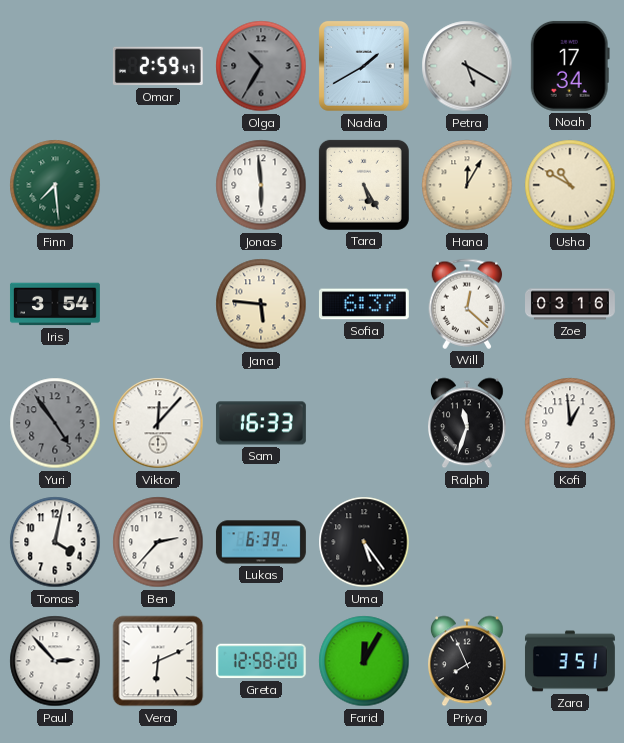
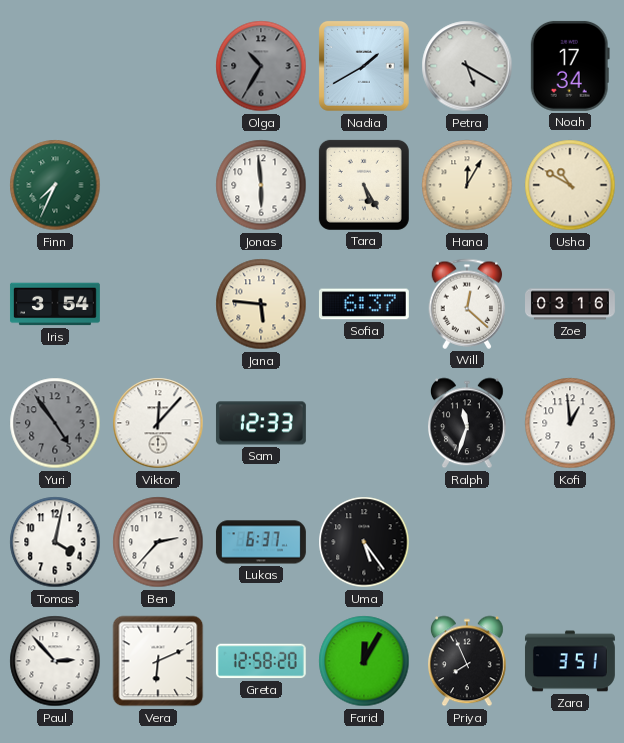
Omar: 2:59 -> none (158, 66)
Finn: 7:29 -> 7:34 (55, 185)
Sam: 16:33 -> 12:33 (261, 423)
Lukas: 6:39 -> 6:37 (261, 542)
